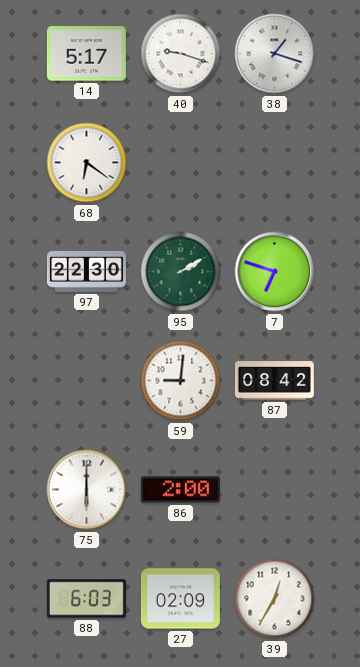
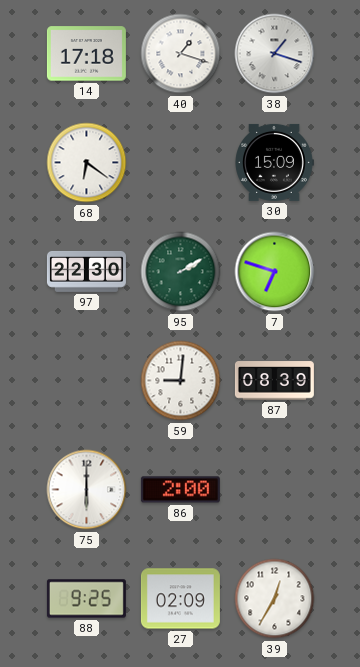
14: 5:17 -> 17:18 (86, 54)
40: 9:18 -> 1:18 (181, 54)
30: none -> 15:09 (274, 162)
87: 08:42 -> 08:39 (274, 381)
88: 6:03 -> 9:25 (86, 599)
